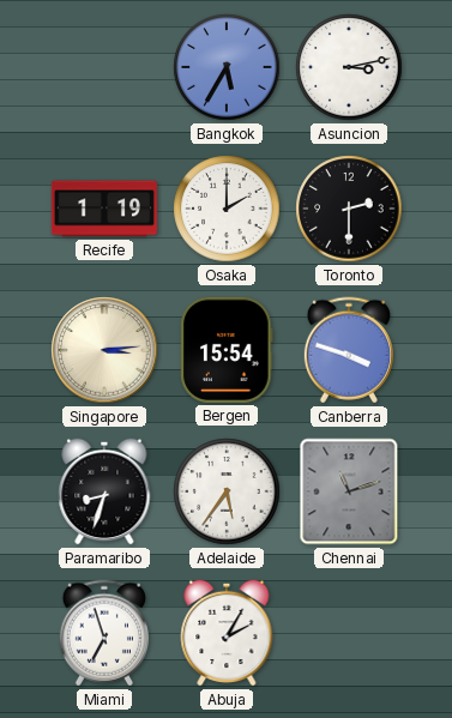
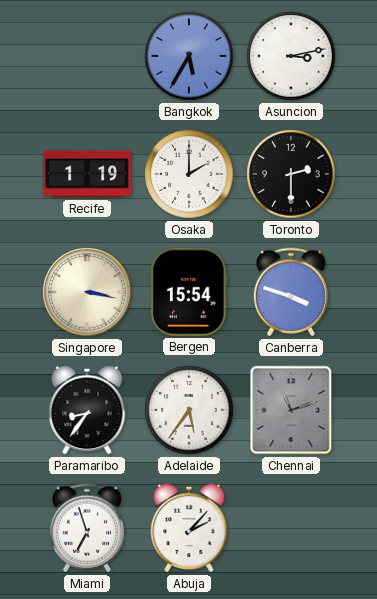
Singapore: 3:14 -> 3:17 (87, 292)
Paramaribo: 8:33 -> 8:36 (87, 410)
Abuja: 2:05 -> 2:07 (189, 528)
